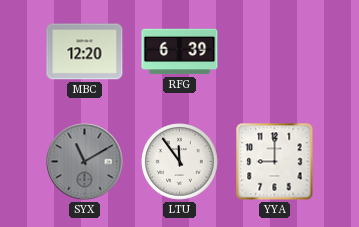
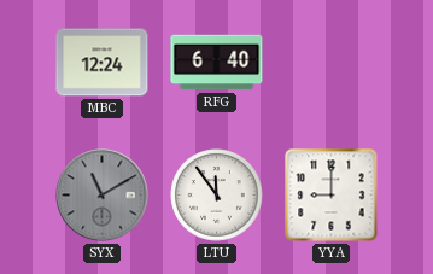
MBC: 12:20 -> 12:24 (103, 63)
RFG: 6:39 -> 6:40 (217, 63)
